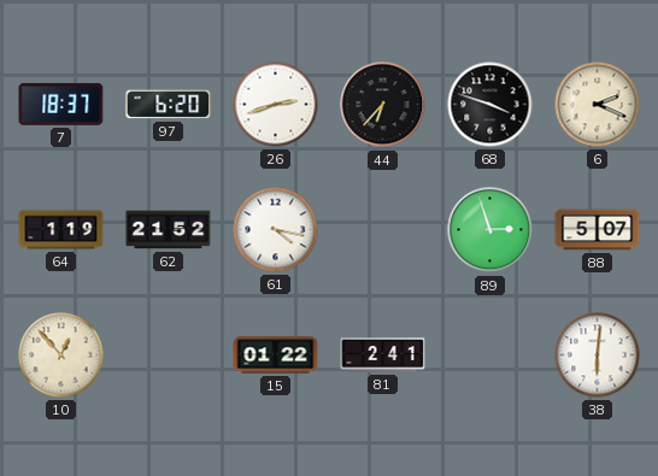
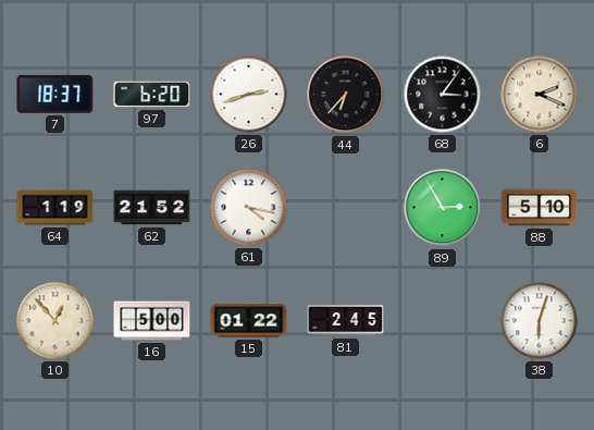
68: 3:48 -> 3:06 (443, 95)
89: 2:57 -> 2:55 (443, 208)
88: 5:07 -> 5:10 (540, 208)
16: none -> 5:00 (152, 321)
81: 2:41 -> 2:45 (346, 321)
38: 6:01 -> 6:03 (540, 321)
